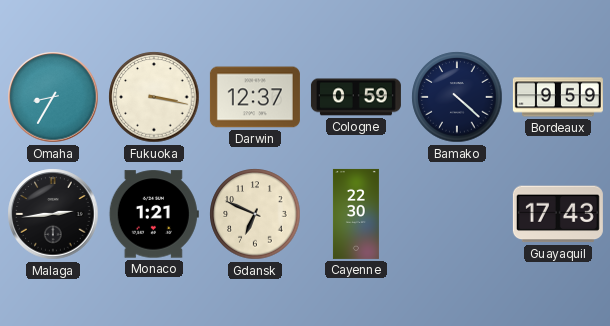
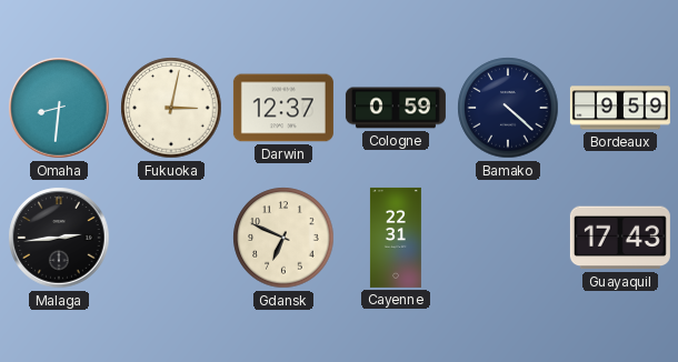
Omaha: 8:35 -> 8:31 (59, 108)
Fukuoka: 3:17 -> 3:02 (171, 108)
Monaco: 1:21 -> none (154, 214)
Cayenne: 22:30 -> 22:31 (396, 238)
